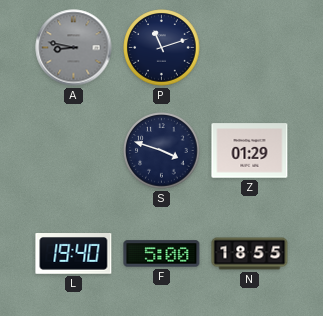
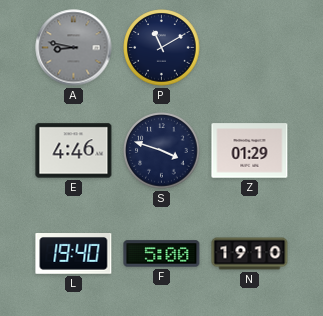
P: 11:12 -> 11:10 (162, 48)
E: none -> 4:46 (74, 151)
N: 18:55 -> 19:10 (250, 254)
